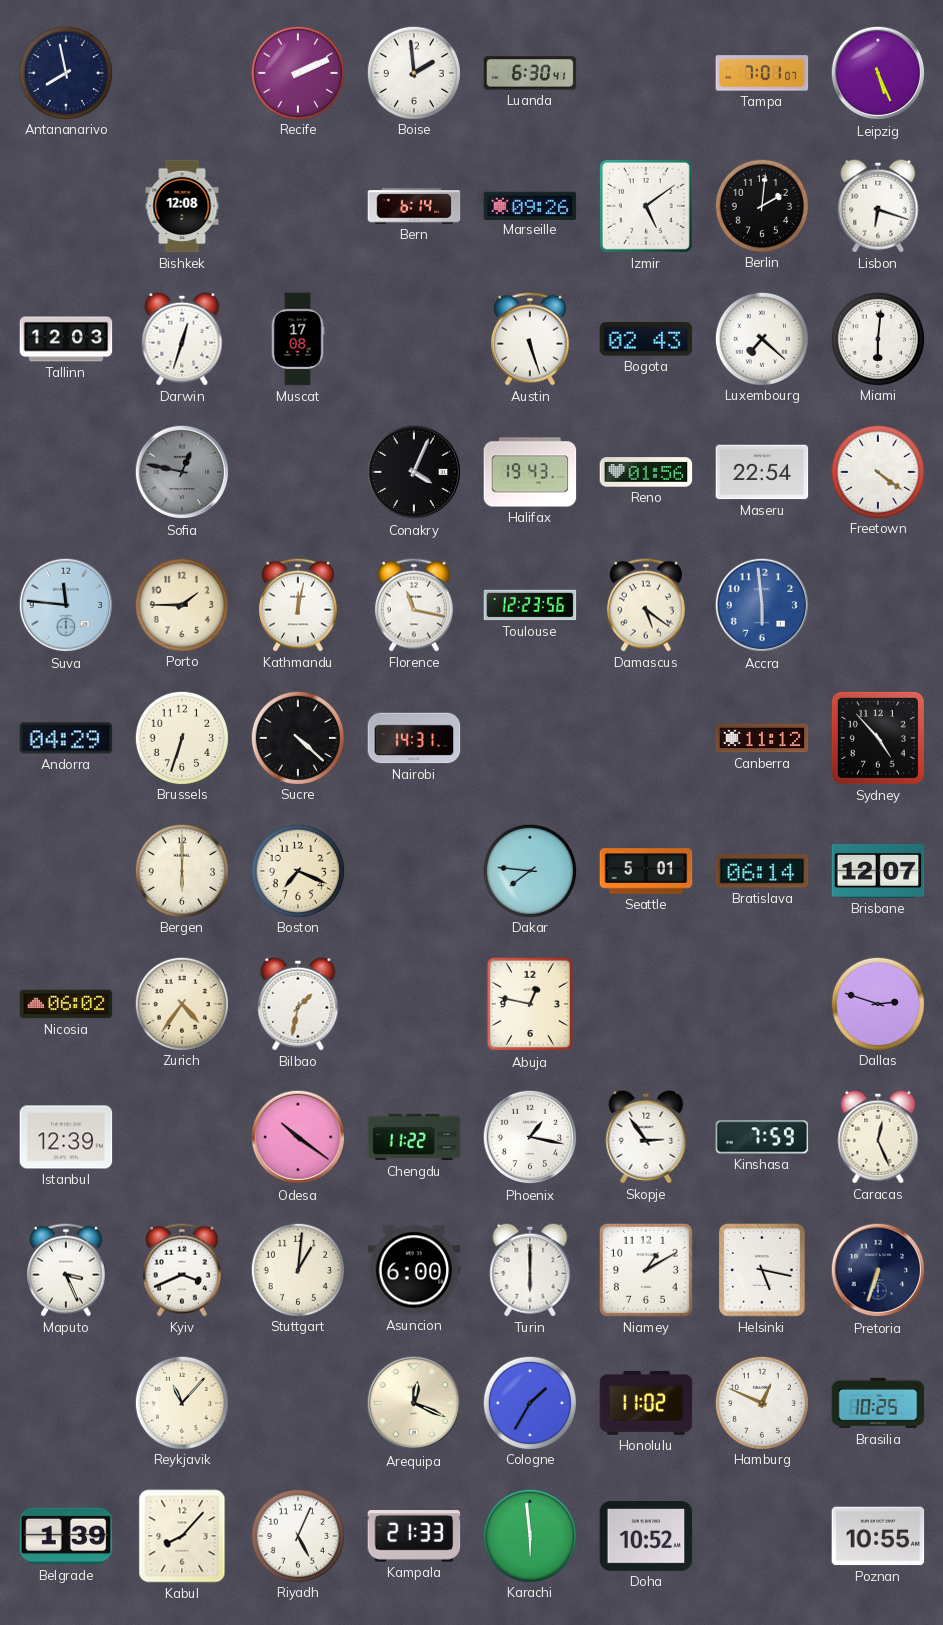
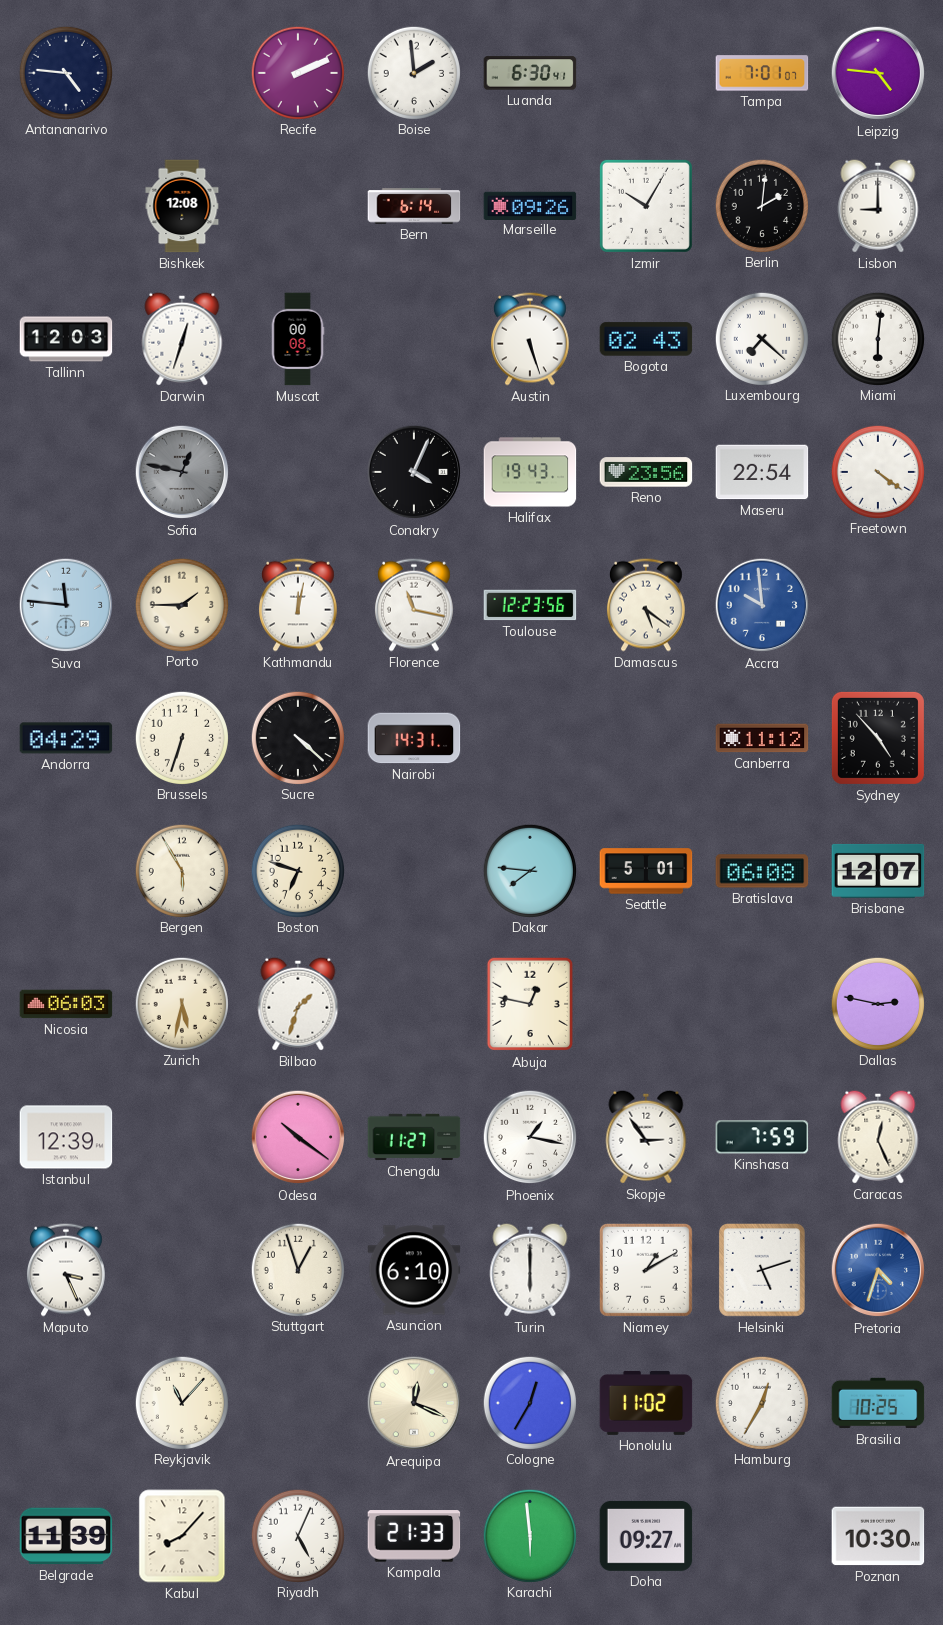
Antananarivo: 7:58 -> 4:46 (65, 72)
Leipzig: 5:26 -> 4:46 (878, 73)
Izmir: 5:09 -> 10:05 (646, 206)
Lisbon: 6:18 -> 9:00 (878, 206)
Muscat: 17:08 -> 00:08 (298, 339)
Reno: 01:56 -> 23:56 (646, 472)
Accra: 5:59 -> 9:59 (762, 605)
Bergen: 6:00 -> 5:55 (181, 870)
Boston: 7:19 -> 6:48 (297, 870)
Bratislava: 06:14 -> 06:08 (762, 871)
Nicosia: 06:02 -> 06:03 (66, 1004)
Zurich: 4:36 -> 5:32 (181, 1003)
Bilbao: 1:32 -> 1:33 (298, 1004)
Dallas: 2:48 -> 2:47 (877, 1003)
Chengdu: 11:22 -> 11:27 (414, 1137)
Kyiv: 3:41 -> none (182, 1270)
Stuttgart: 1:01 -> 12:57 (297, 1269)
Asuncion: 6:00 -> 6:10 (414, 1270)
Helsinki: 5:17 -> 5:12 (762, 1271)
Pretoria: 6:33 -> 4:33 (878, 1270)
Pretoria dial: navy -> blue (878, 1270)
Cologne: 1:35 -> 12:35 (529, 1402)
Hamburg: 12:49 -> 12:35 (761, 1402)
Belgrade: 1:39 -> 11:39 (66, 1536)
Doha: 10:52 -> 09:27 (646, 1536)
Poznan: 10:55 -> 10:30 (878, 1536)
